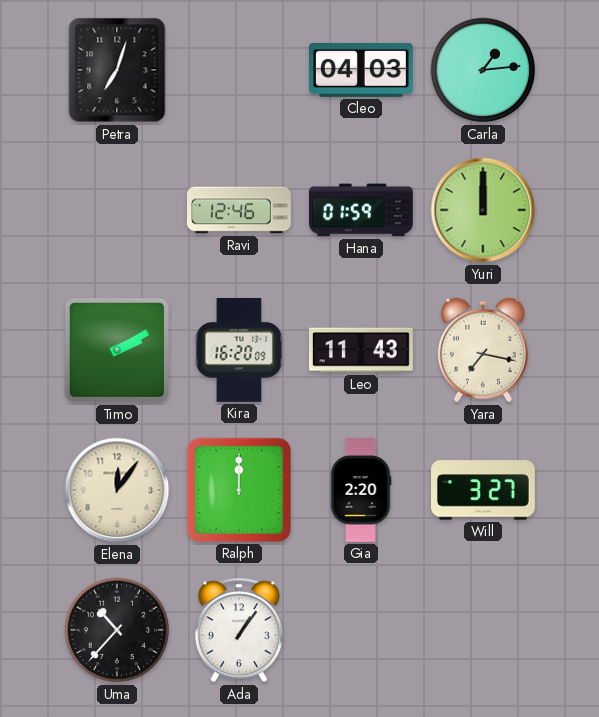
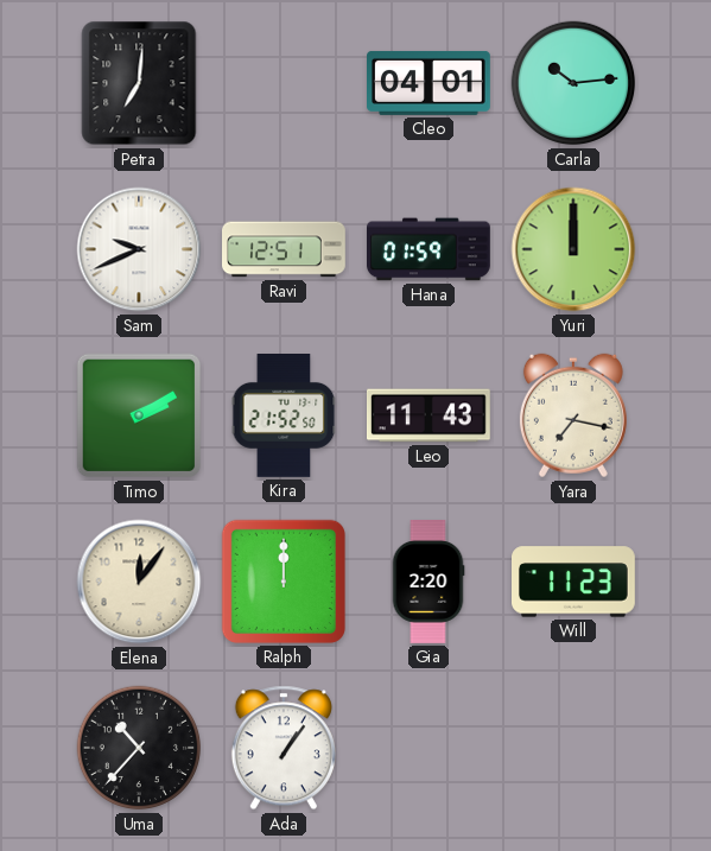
Petra: 7:03 -> 7:01 (139, 83)
Cleo: 04:03 -> 04:01 (430, 83)
Carla: 1:14 -> 10:14 (573, 83)
Sam: none -> 9:41 (139, 249)
Ravi: 12:46 -> 12:51 (285, 249)
Kira: 16:20 -> 21:52 (284, 417)
Will: 3:27 -> 11:23 (574, 582)
